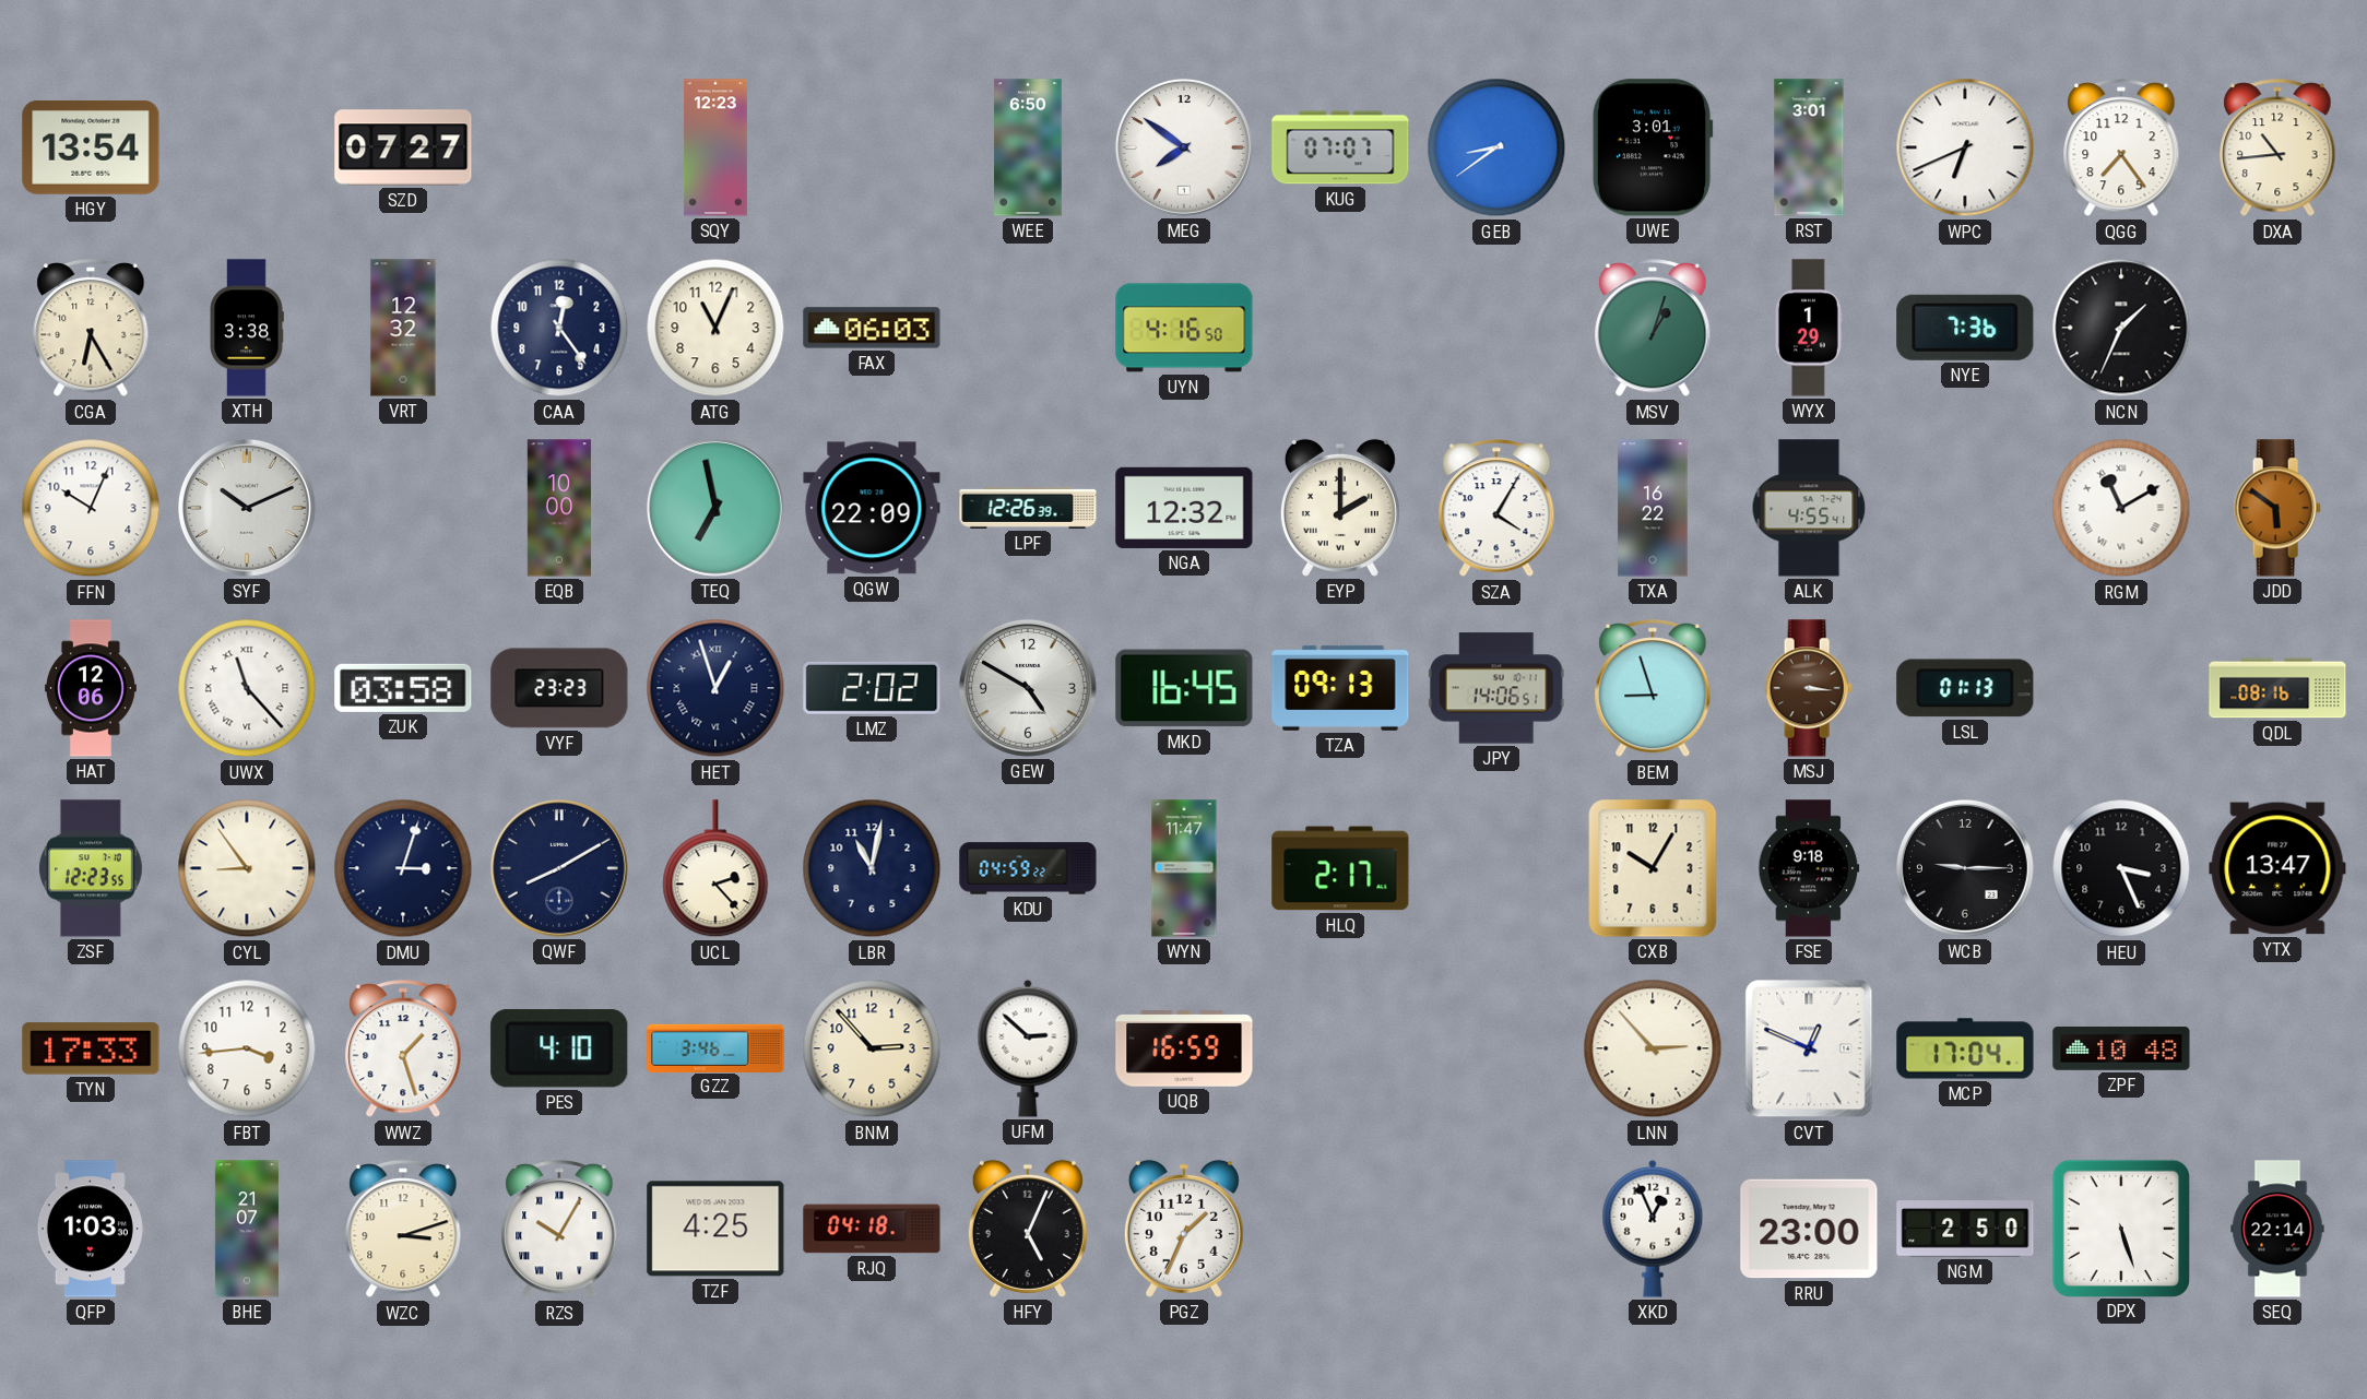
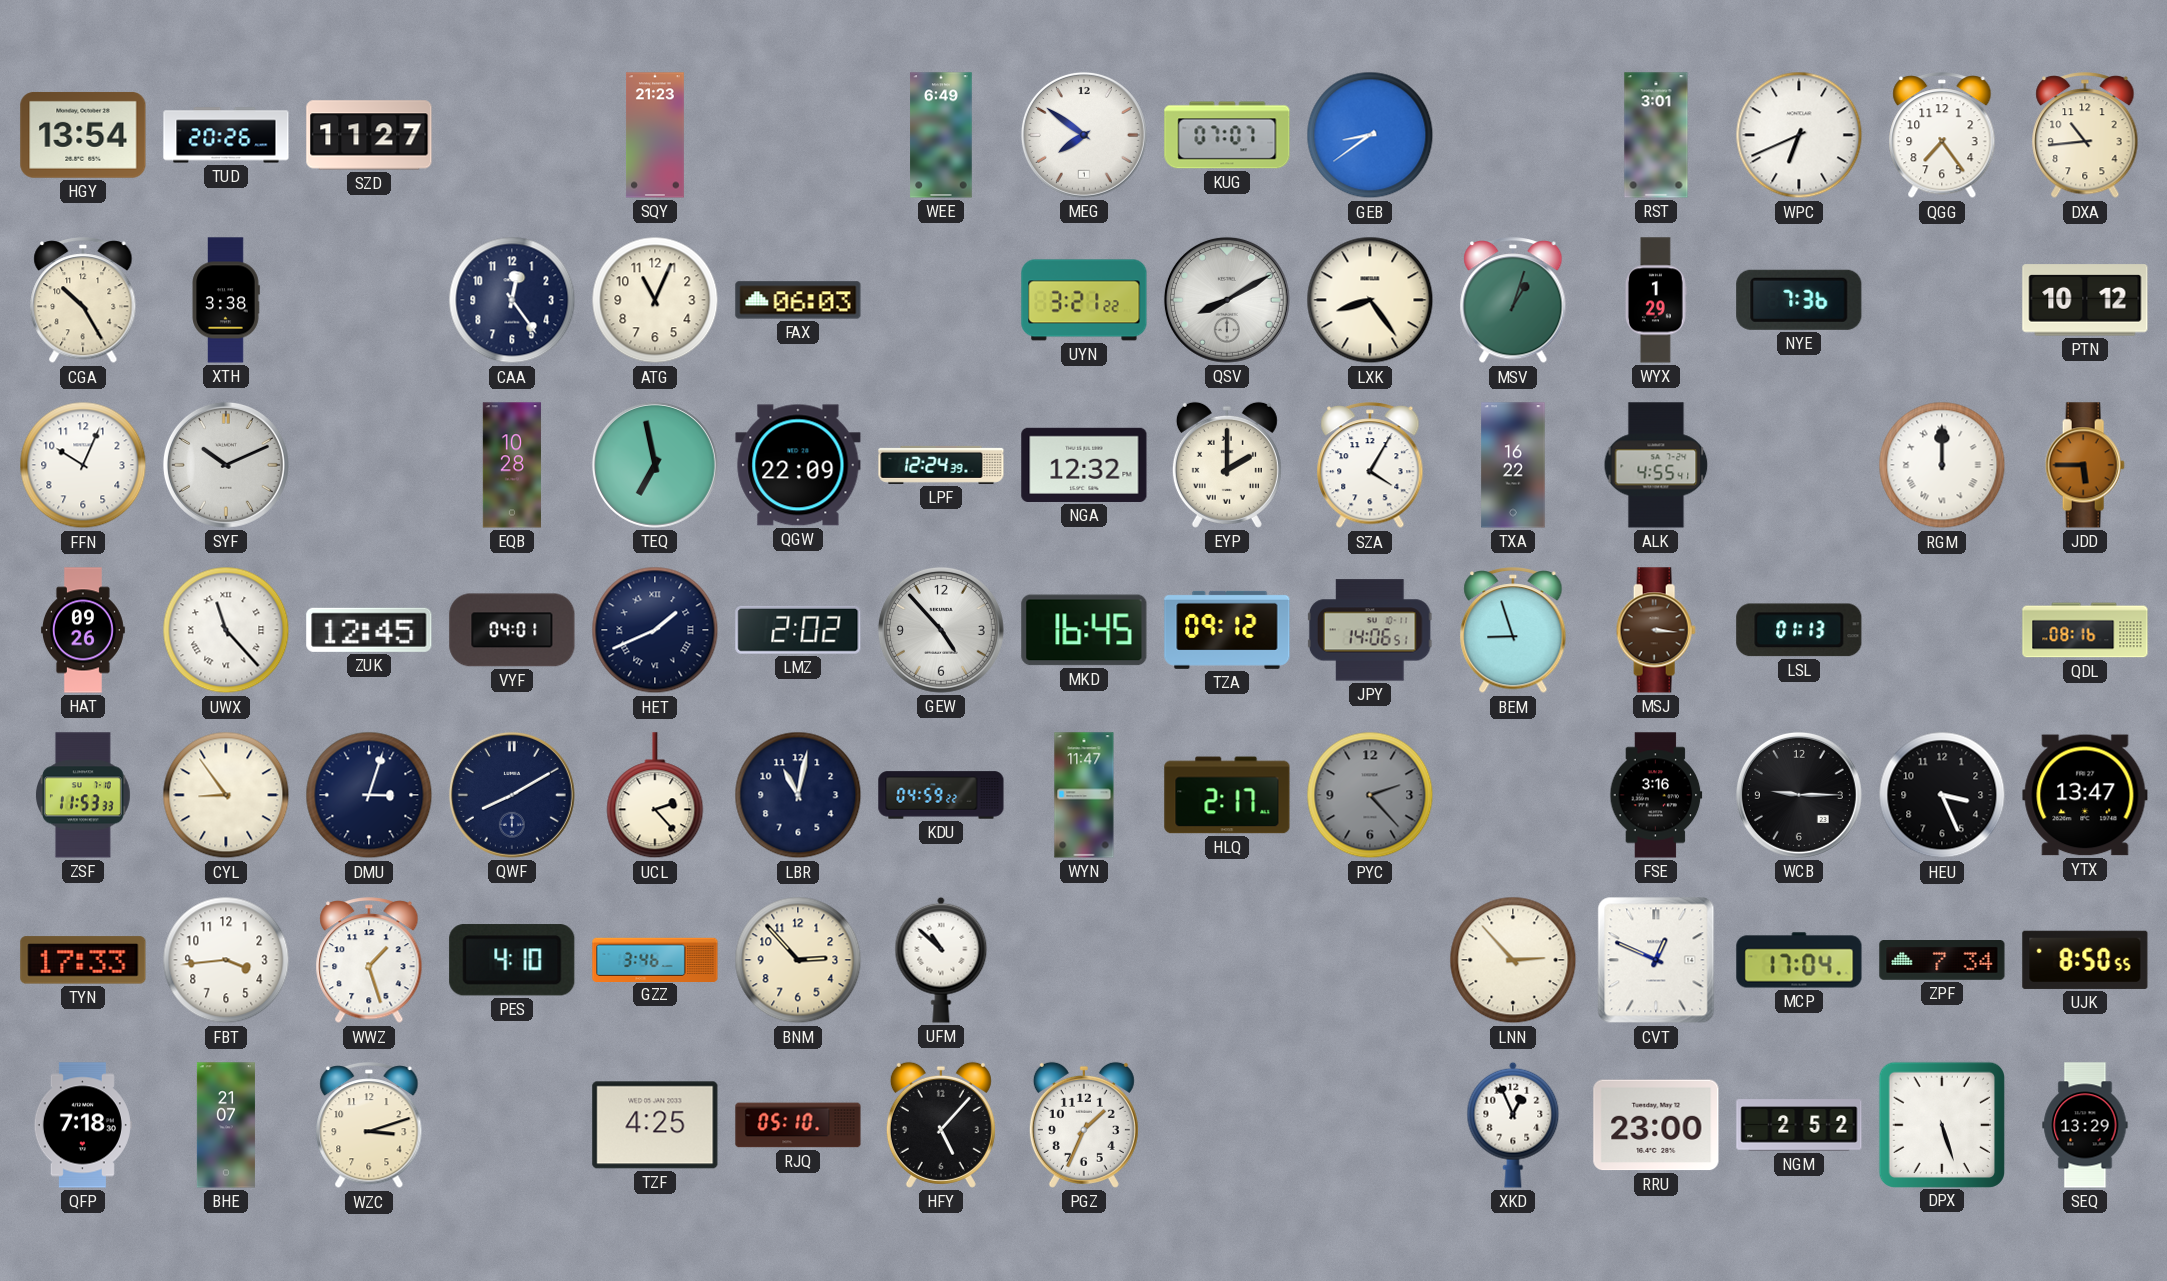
TUD: none -> 20:26 (226, 135)
SZD: 07:27 -> 11:27 (369, 135)
SQY: 12:23 -> 21:23 (655, 135)
WEE: 6:50 -> 6:49 (941, 135)
UWE: 3:01 -> none (1653, 147)
CGA: 6:25 -> 10:25 (83, 301)
VRT: 12:32 -> none (403, 328)
UYN: 4:16 -> 3:21 (1084, 300)
QSV: none -> 8:10 (1227, 300)
LXK: none -> 8:24 (1370, 300)
NCN: 1:34 -> none (2121, 328)
PTN: none -> 10:12 (2085, 300)
EQB: 10:00 -> 10:28 (512, 465)
LPF: 12:26 -> 12:24 (941, 465)
RGM: 11:10 -> 12:00 (1942, 465)
JDD: 5:51 -> 5:45 (2085, 465)
HAT: 12:06 -> 09:26 (83, 630)
ZUK: 03:58 -> 12:45 (369, 630)
VYF: 23:23 -> 04:01 (512, 630)
HET: 12:57 -> 1:41 (655, 630)
GEW: 4:50 -> 4:53 (941, 630)
TZA: 09:13 -> 09:12 (1227, 630)
ZSF: 12:23 -> 11:53 (83, 795)
PYC: none -> 2:23 (1370, 795)
CXB: 10:05 -> none (1653, 868)
FSE: 9:18 -> 3:16 (1656, 795)
UFM: 2:52 -> 10:52 (941, 960)
UQB: 16:59 -> none (1184, 1048)
ZPF: 10:48 -> 7:34 (1942, 961)
UJK: none -> 8:50 (2085, 960)
QFP: 1:03 -> 7:18 (83, 1125)
RZS: 10:05 -> none (559, 1230)
RJQ: 04:18 -> 05:10 (798, 1125)
HFY: 5:04 -> 5:07 (941, 1125)
NGM: 2:50 -> 2:52 (1799, 1125)
SEQ: 22:14 -> 13:29 (2085, 1125)
